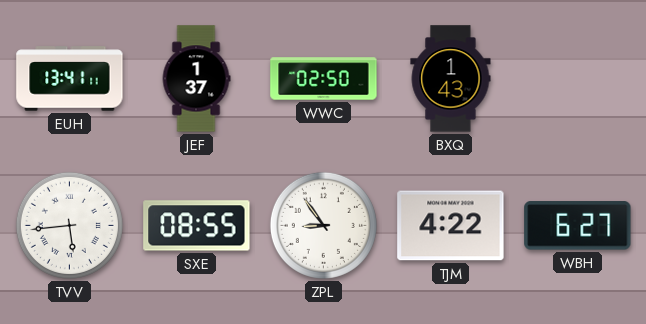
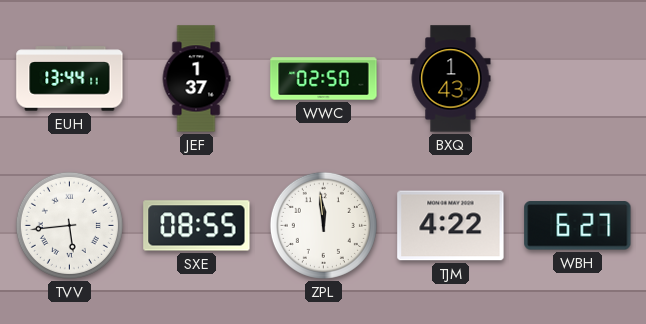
EUH: 13:41 -> 13:44 (70, 79)
ZPL: 8:54 -> 11:59 (323, 225)
